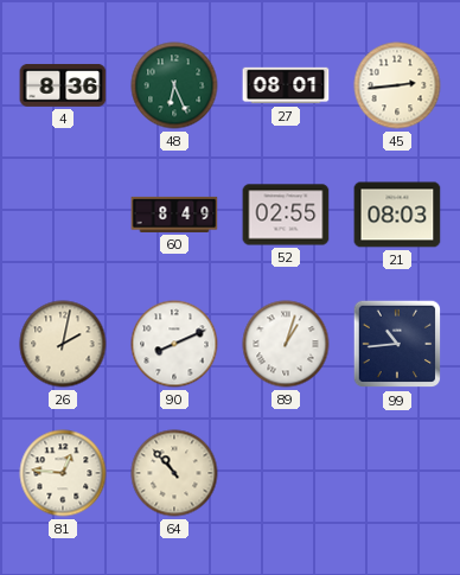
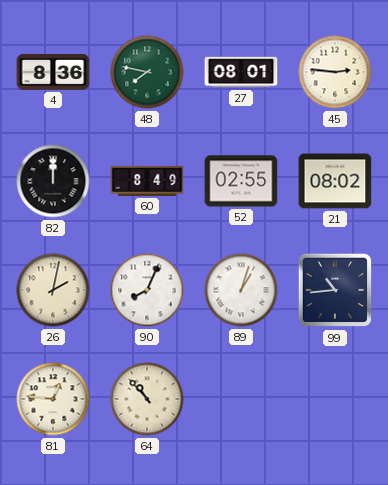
48: 6:26 -> 7:47 (147, 72)
45: 2:44 -> 2:46 (335, 72)
82: none -> 12:00 (53, 181)
21: 08:03 -> 08:02 (335, 181)
90: 8:11 -> 8:04 (147, 290)
